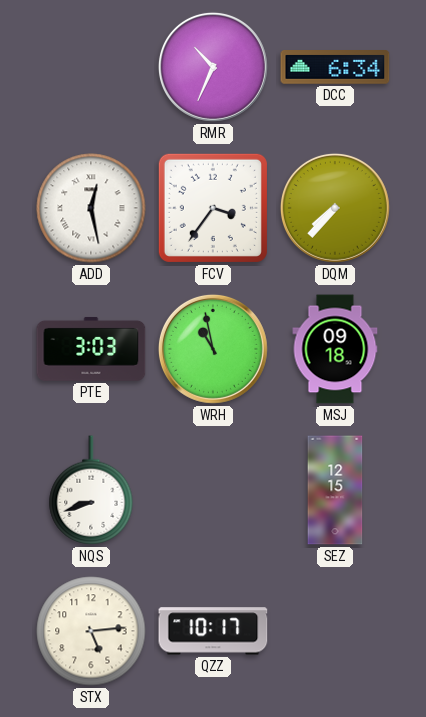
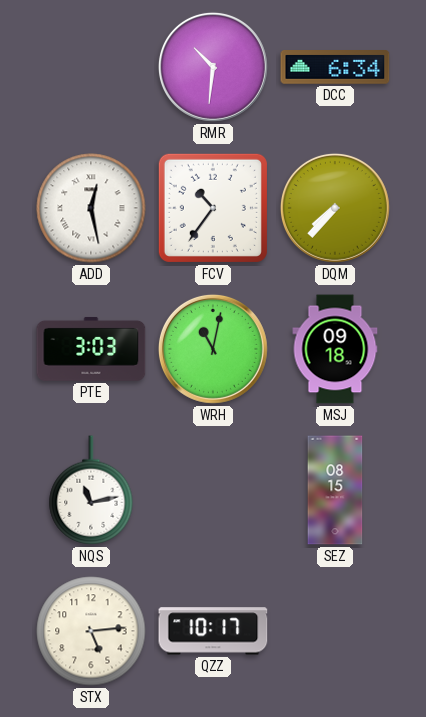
RMR: 10:34 -> 10:31 (213, 67)
FCV: 3:36 -> 10:36 (213, 208)
WRH: 10:58 -> 11:02 (213, 349)
NQS: 8:42 -> 11:13 (91, 490)
SEZ: 12:15 -> 08:15 (335, 490)
